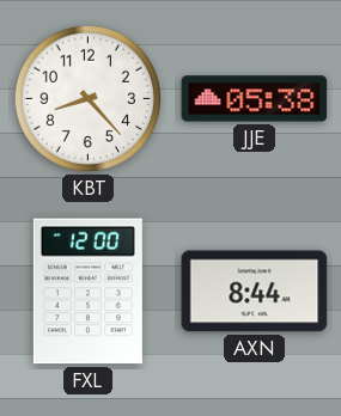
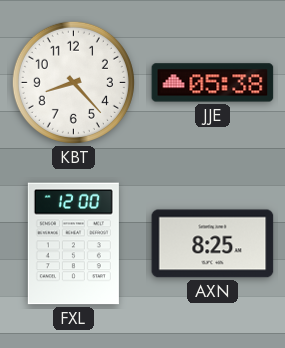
AXN: 8:44 -> 8:25 (213, 244)
